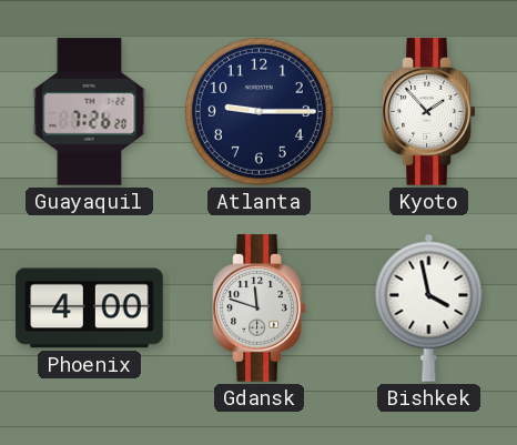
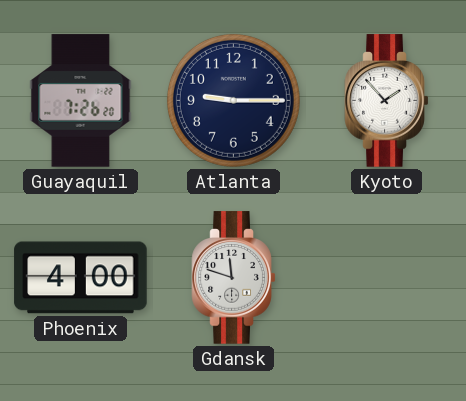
Bishkek: 3:58 -> none (429, 307)
